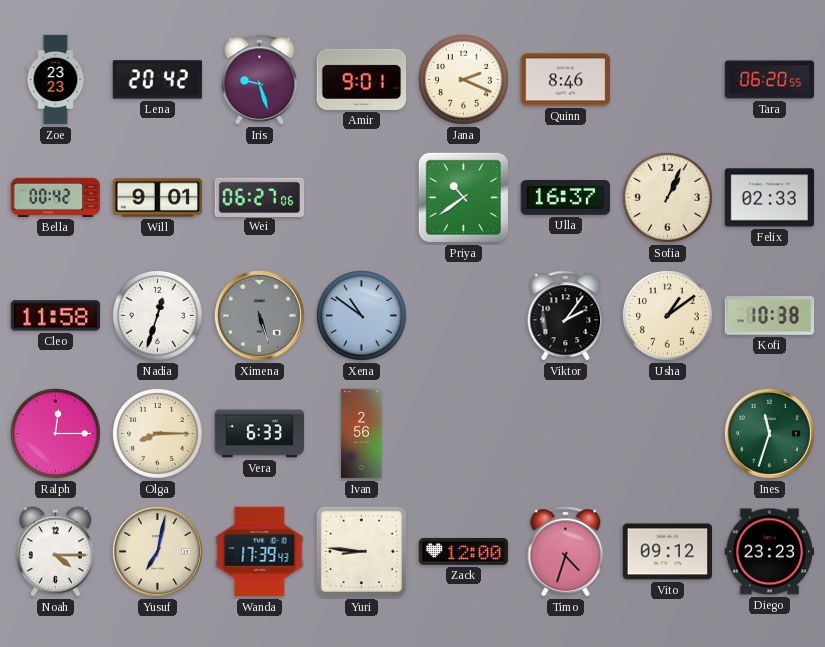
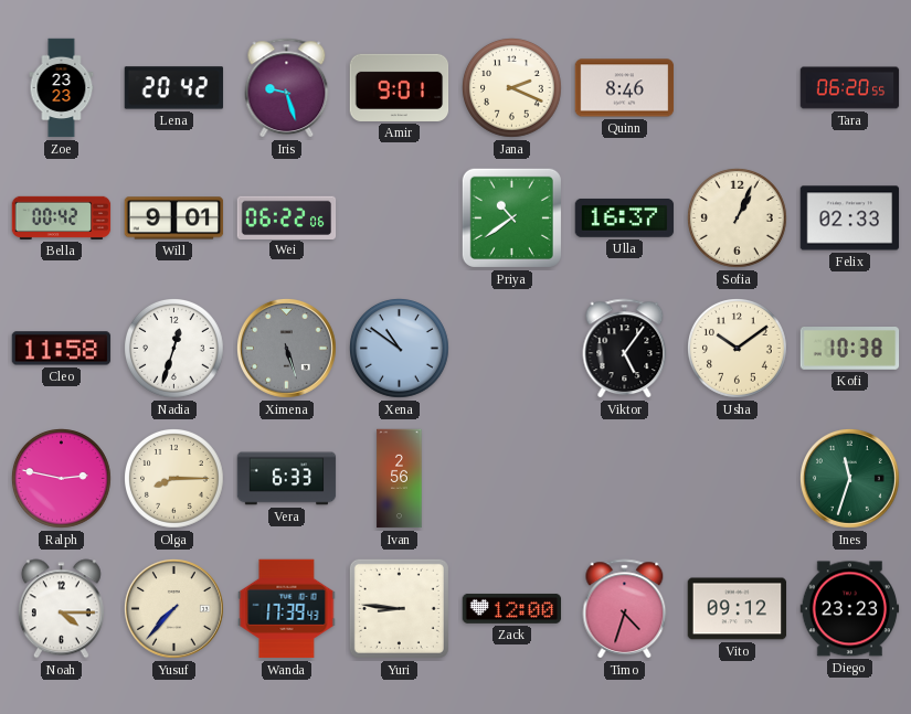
Wei: 06:27 -> 06:22 (287, 217)
Viktor: 2:06 -> 5:06 (625, 349)
Usha: 1:09 -> 10:09 (738, 349)
Ralph: 12:15 -> 2:47 (62, 479)
Yusuf: 7:02 -> 7:37 (173, 608)
